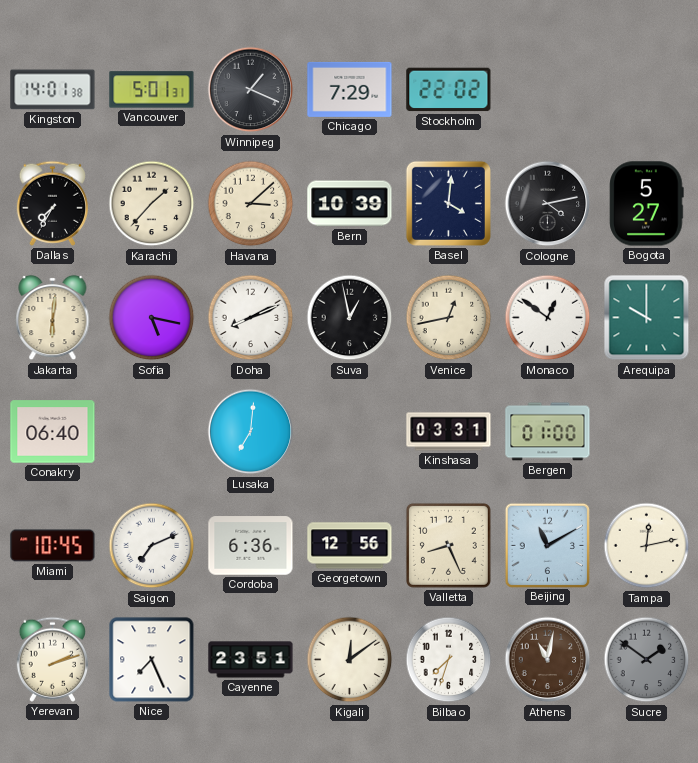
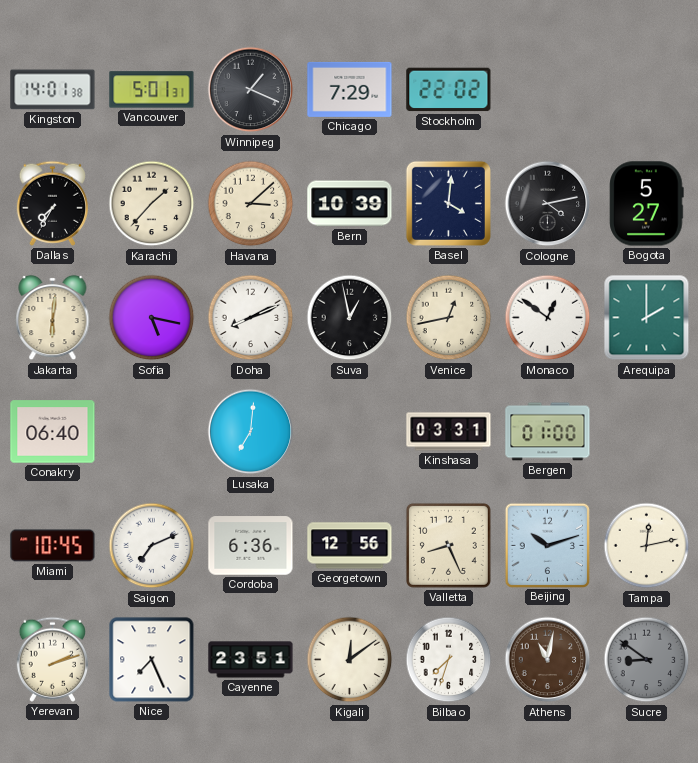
Arequipa: 10:00 -> 2:00 (647, 318)
Beijing: 11:10 -> 10:12 (547, 545)
Sucre: 1:51 -> 8:51 (647, 660)
